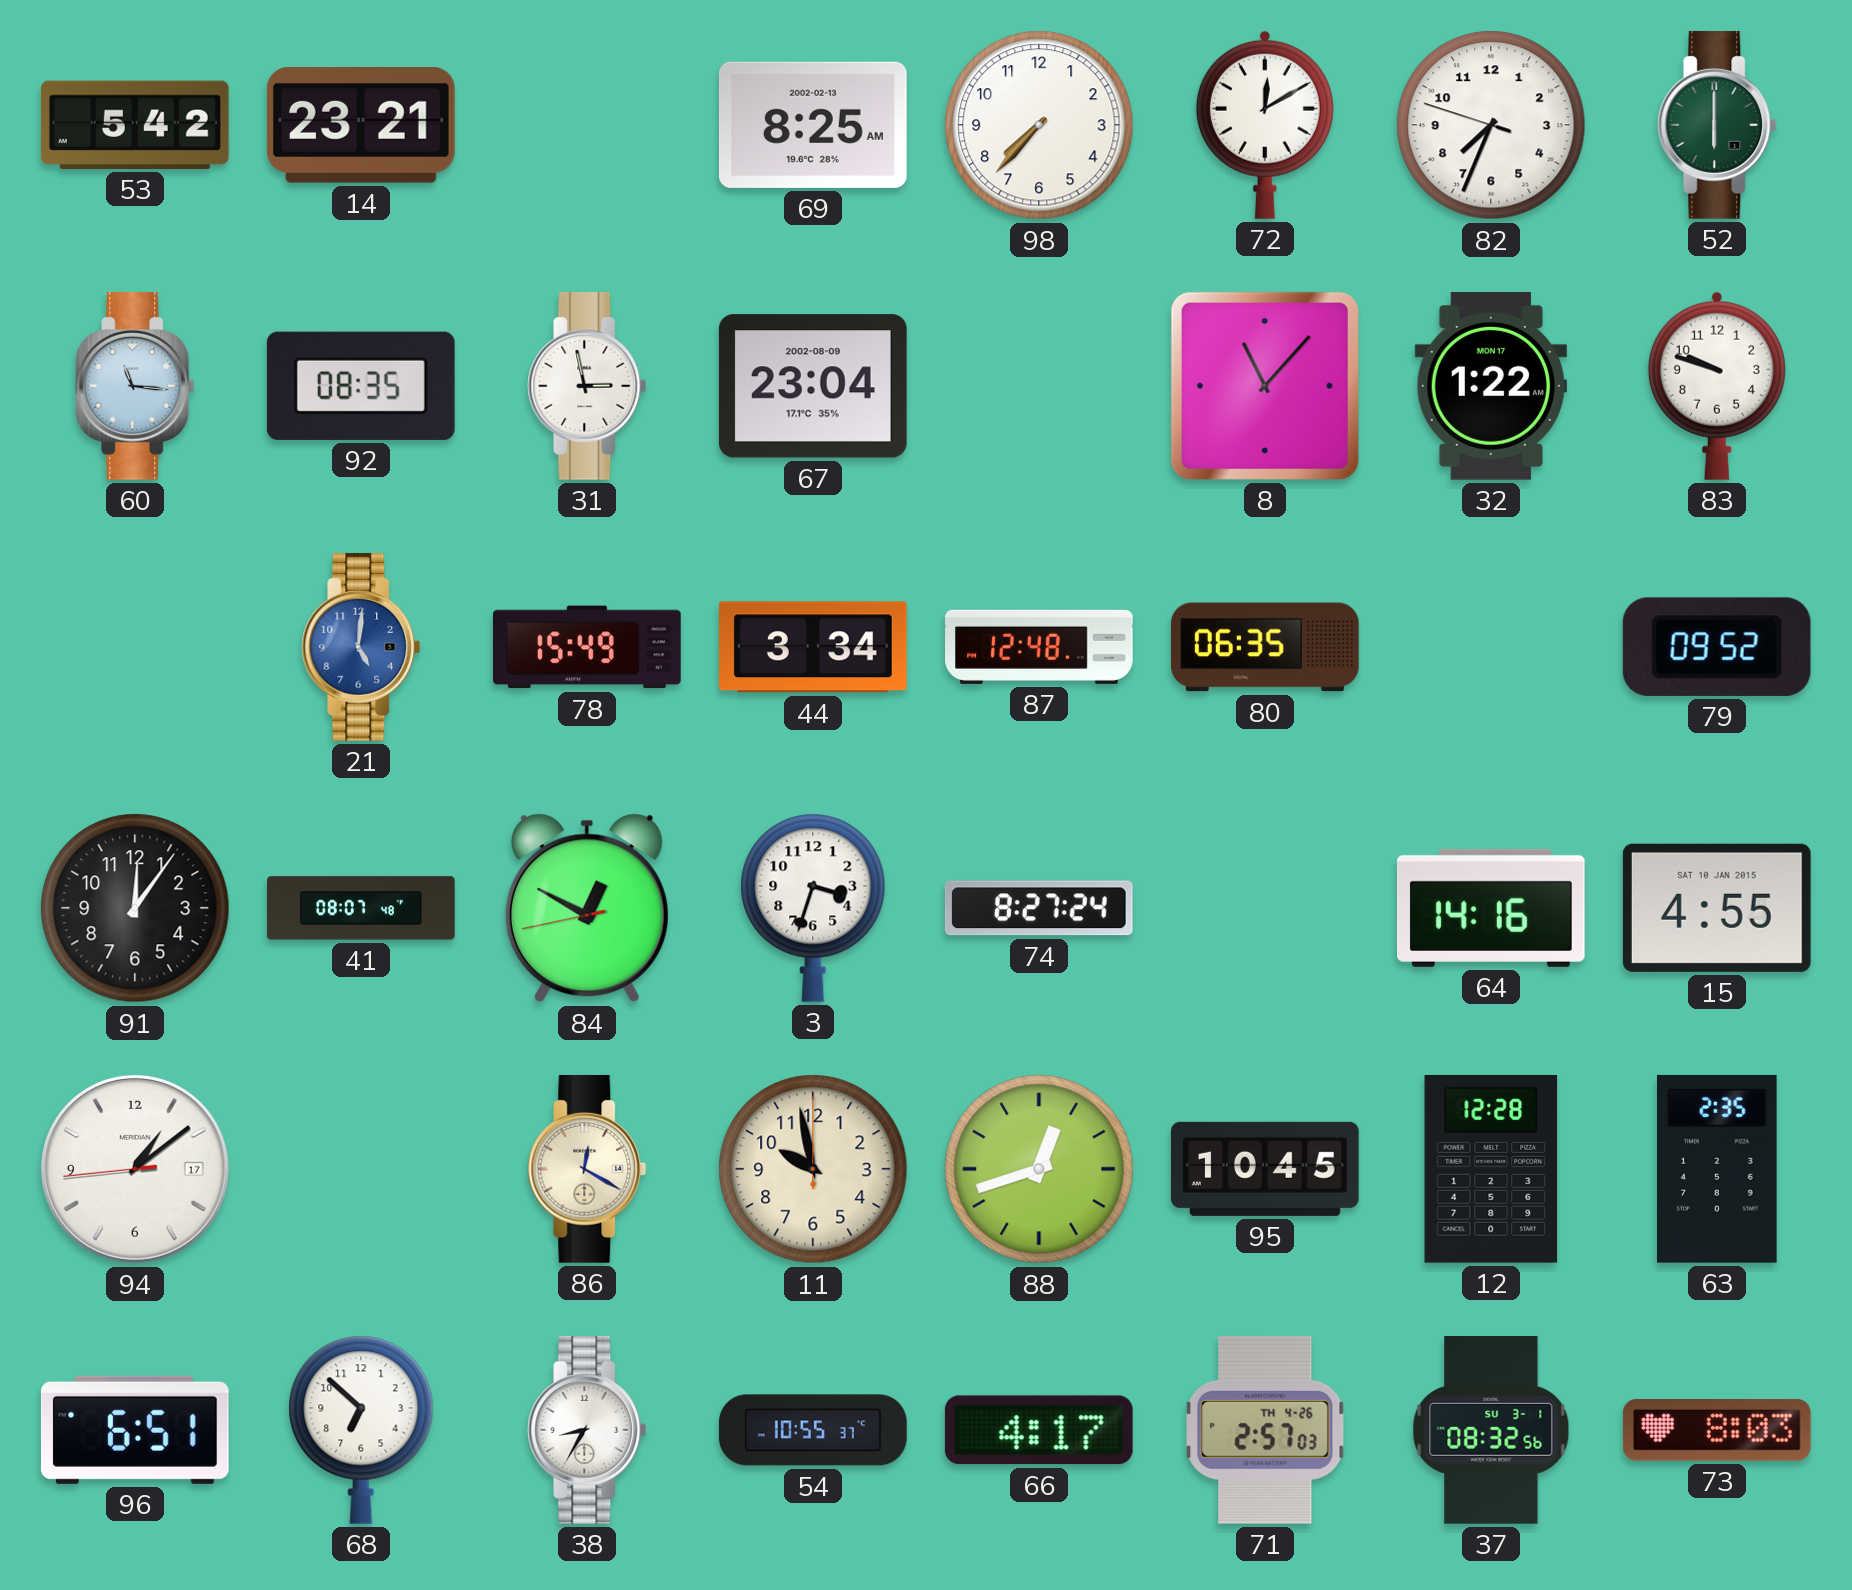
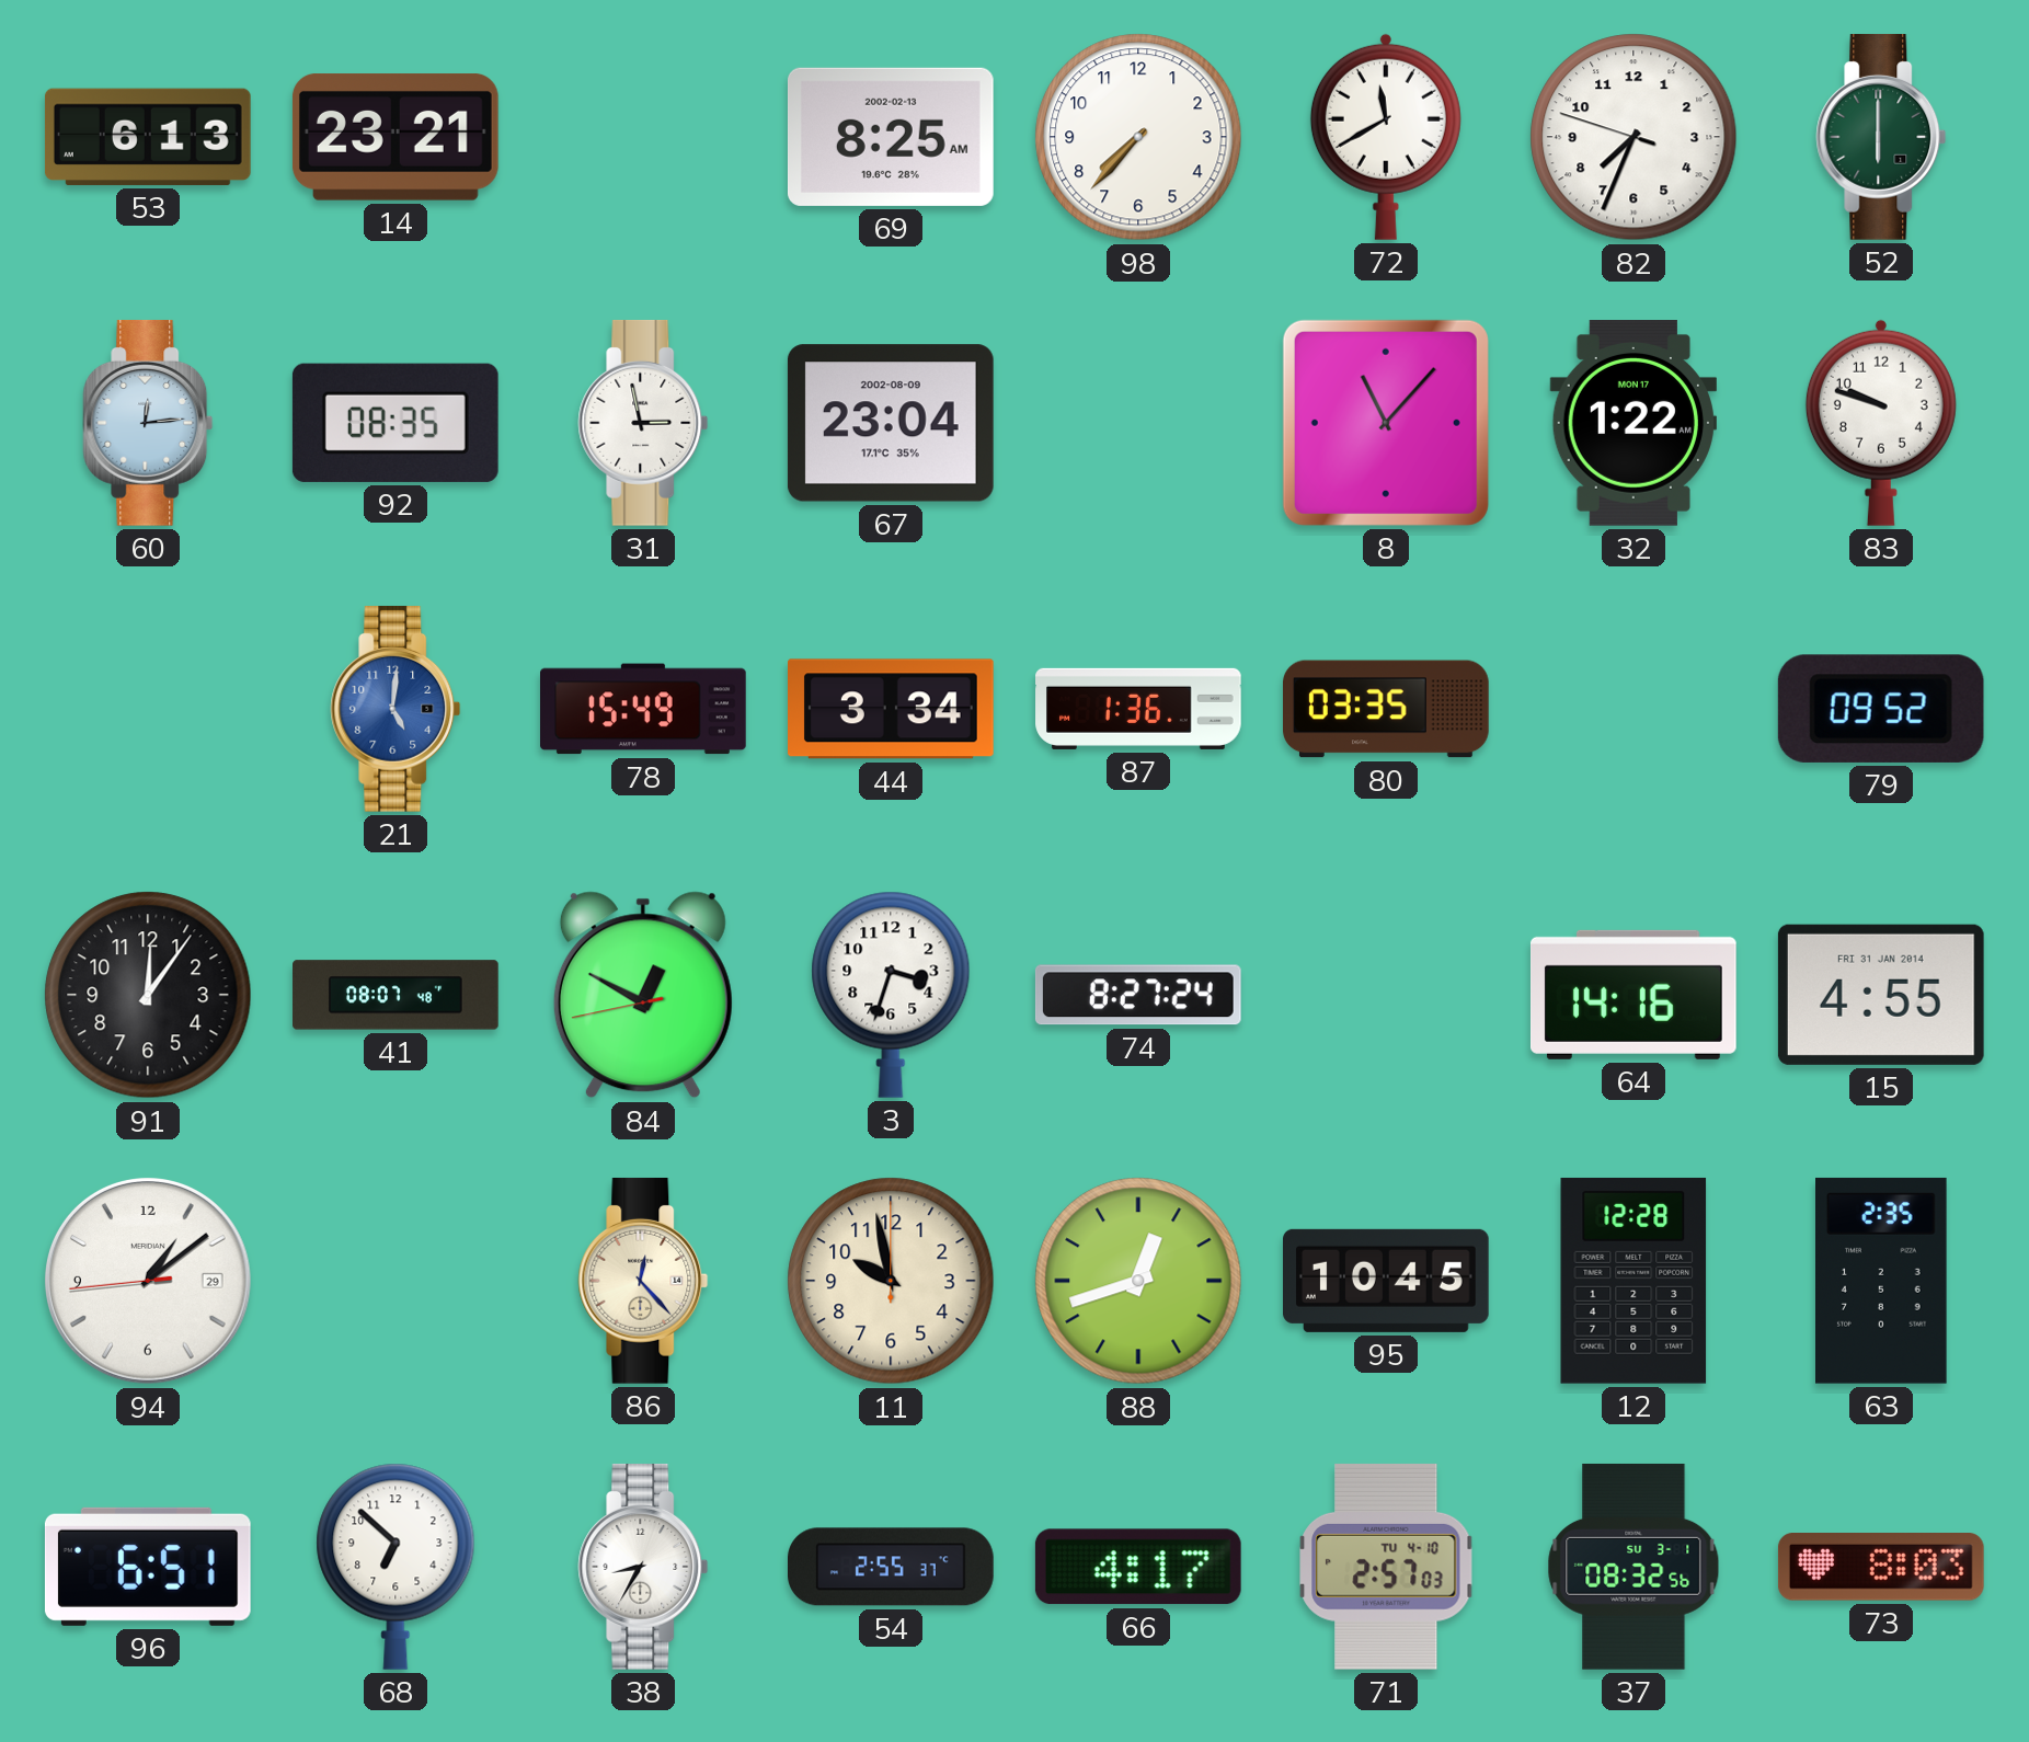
53: 5:42 -> 6:13 (148, 137)
72: 12:10 -> 11:40 (1386, 137)
60: 11:16 -> 12:14 (148, 423)
87: 12:48 -> 1:36 (1138, 709)
80: 06:35 -> 03:35 (1387, 709)
15 date: SAT 10 JAN 2015 -> FRI 31 JAN 2014 (1881, 995)
94 date: 17 -> 29 (149, 1282)
86: 12:20 -> 12:23 (643, 1281)
54: 10:55 -> 2:55 (892, 1567)
71 date: TH 4-26 -> TU 4-10 (1386, 1567)
